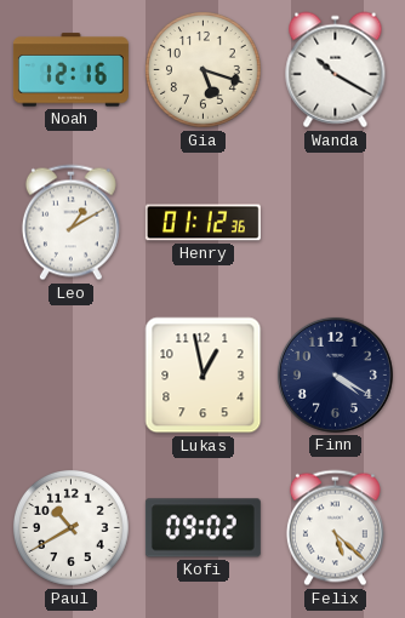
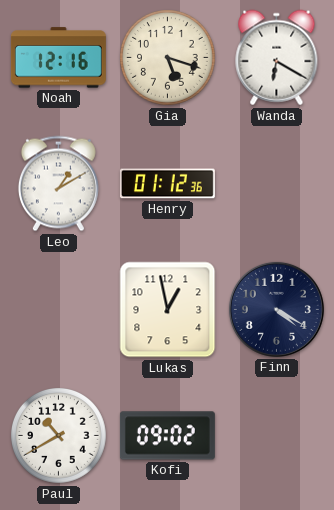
Wanda: 10:20 -> 6:20 (277, 58)
Felix: 5:22 -> none (335, 528)
